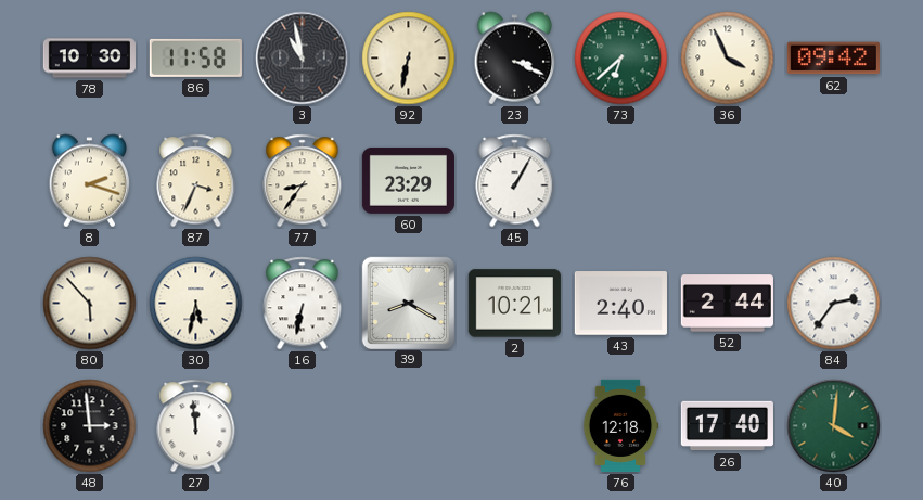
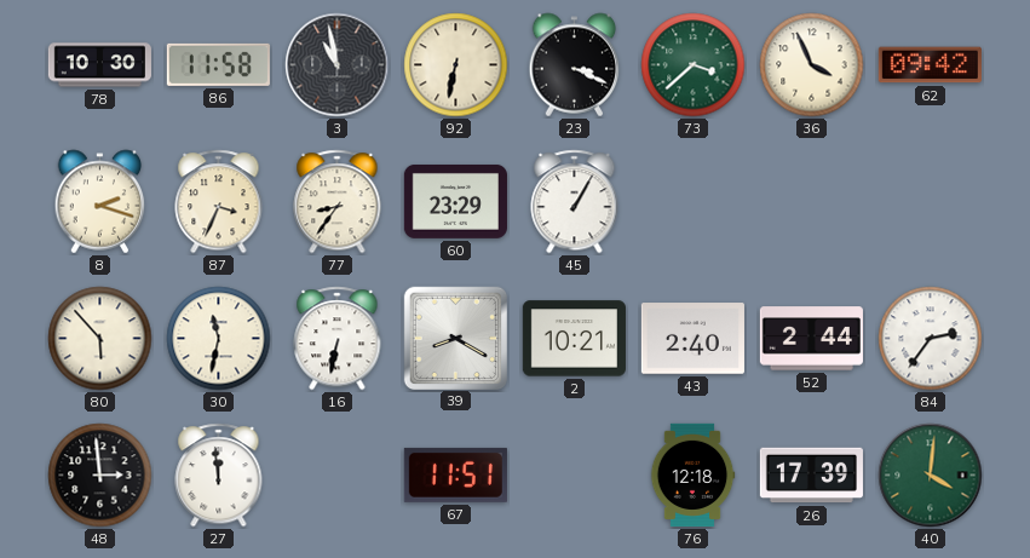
73: 6:38 -> 3:38 (694, 65)
30: 5:32 -> 11:32 (219, 339)
67: none -> 11:51 (455, 474)
26: 17:40 -> 17:39 (811, 476)
